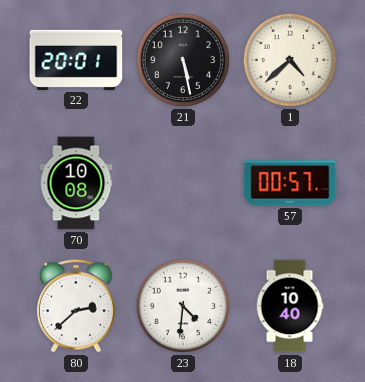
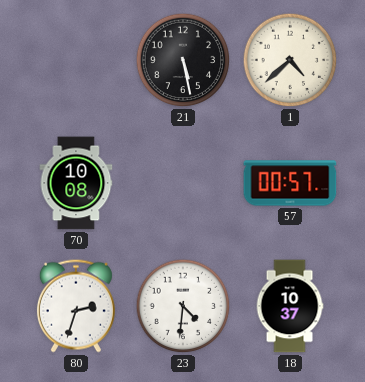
22: 20:01 -> none (76, 60)
80: 2:38 -> 2:33 (76, 306)
18: 10:40 -> 10:37 (290, 306)
